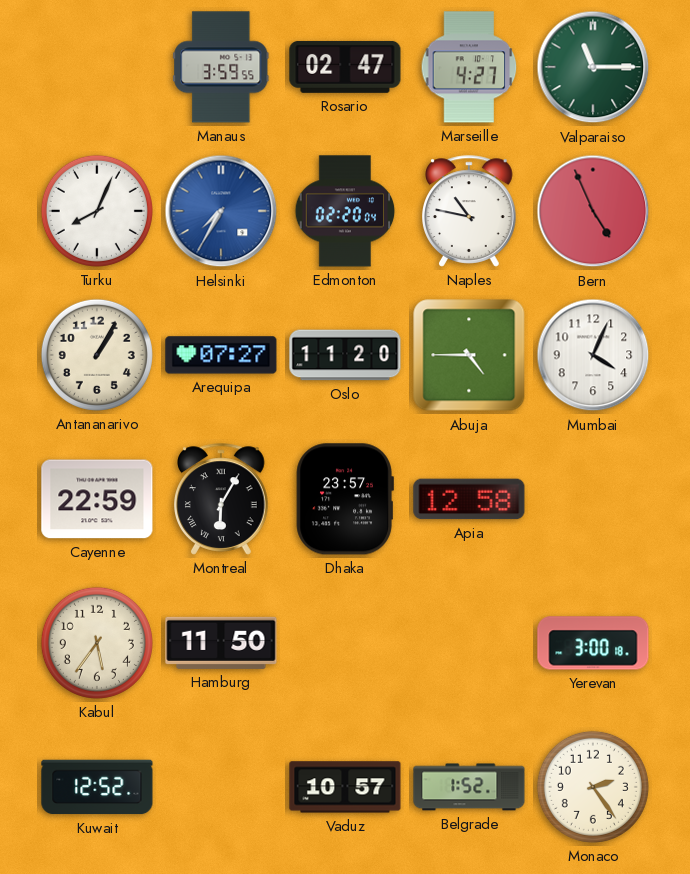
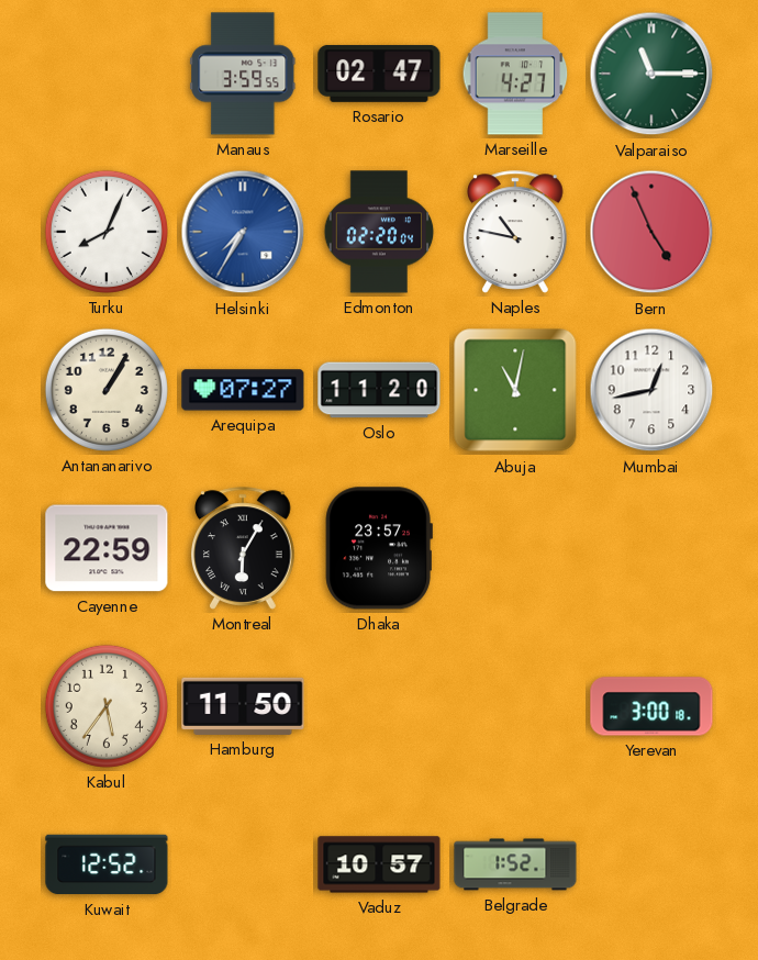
Abuja: 4:45 -> 11:02 (515, 390)
Mumbai: 4:04 -> 12:43 (651, 390)
Apia: 12:58 -> none (469, 499)
Monaco: 2:24 -> none (593, 787)
